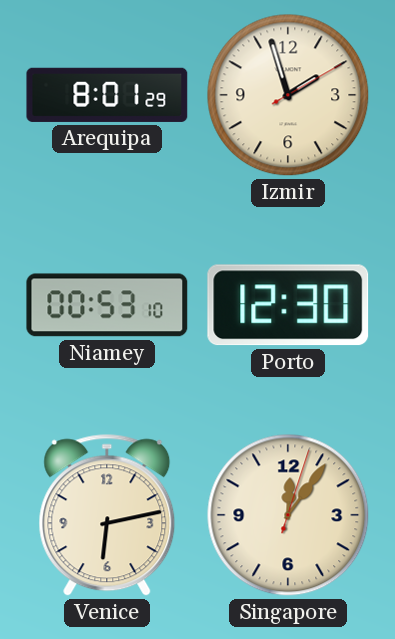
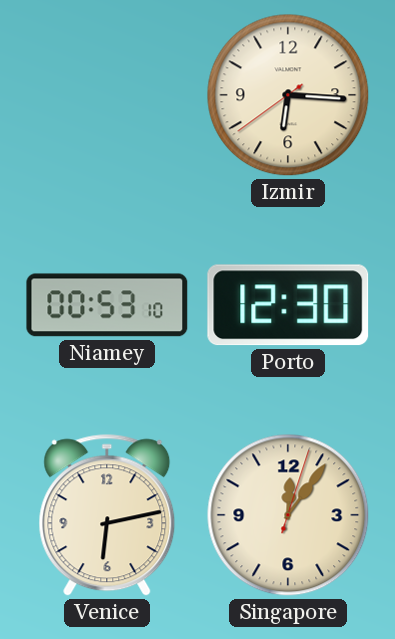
Arequipa: 8:01 -> none (107, 95)
Izmir: 1:57 -> 6:15 (288, 95)
